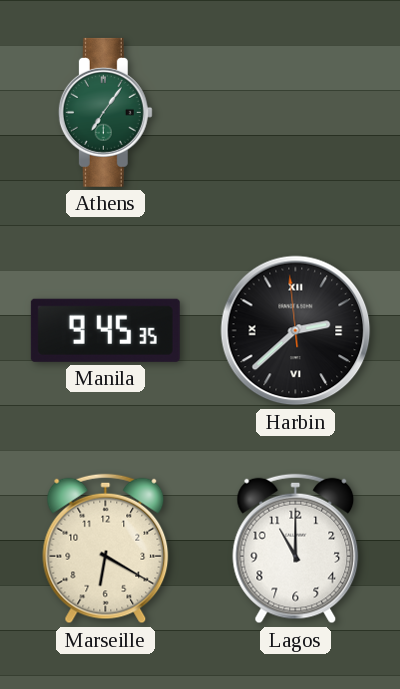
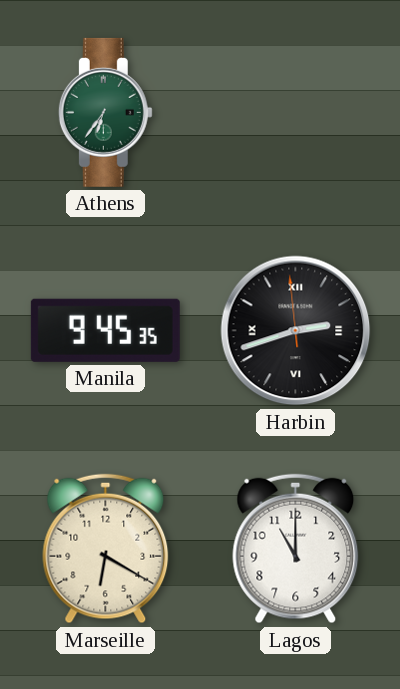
Athens: 7:06 -> 6:36 (105, 112)
Harbin: 2:37 -> 2:41 (296, 331)
